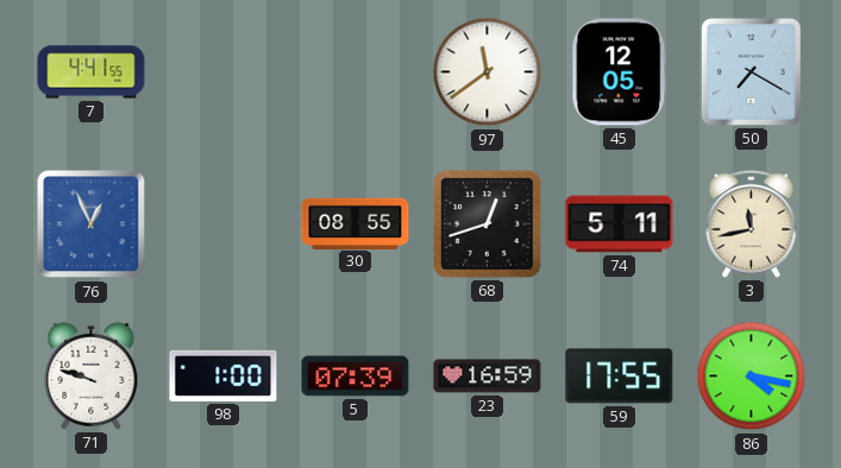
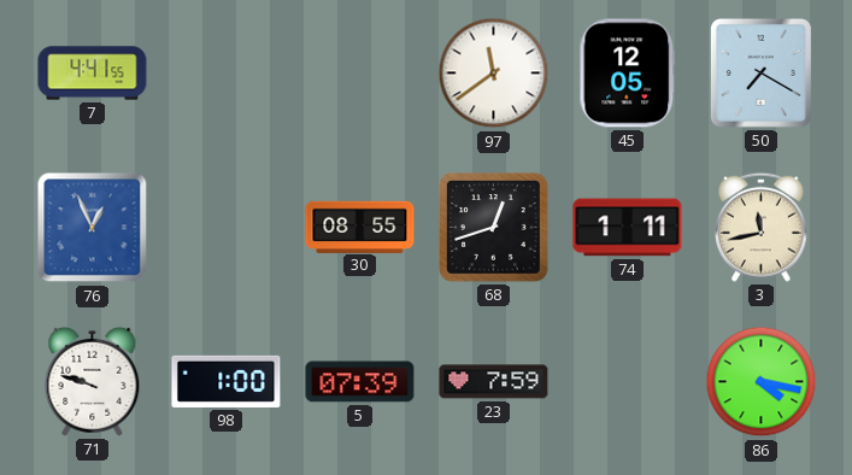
74: 5:11 -> 1:11 (628, 228)
23: 16:59 -> 7:59 (494, 382)
59: 17:55 -> none (620, 377)
